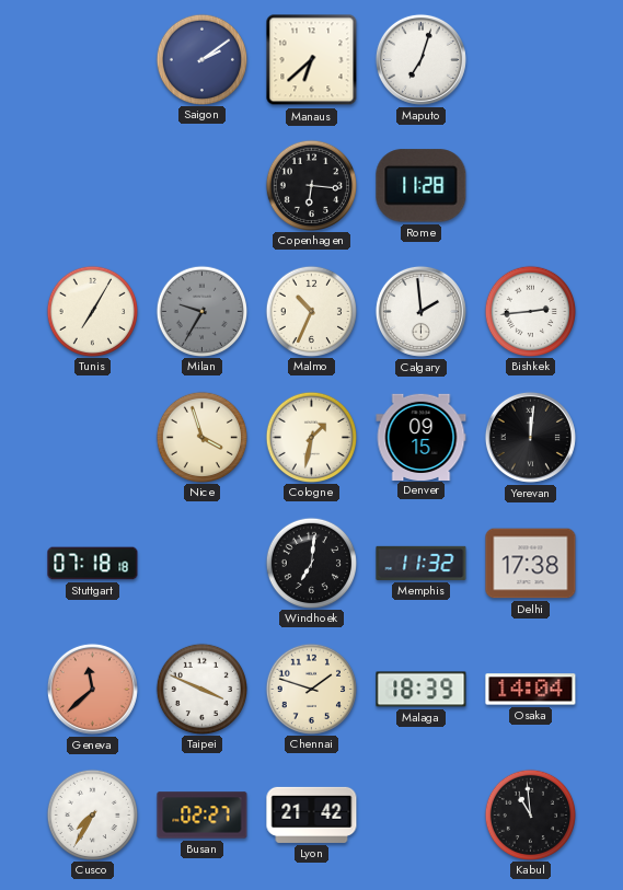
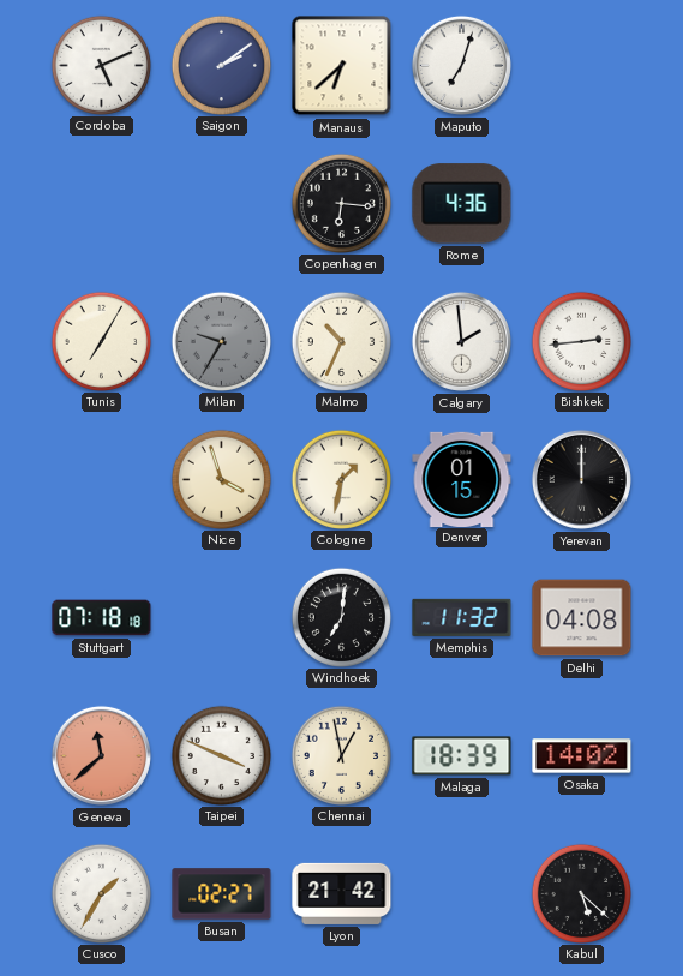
Cordoba: none -> 5:11 (101, 65)
Rome: 11:28 -> 4:36 (462, 204)
Denver: 09:15 -> 01:15 (462, 479)
Yerevan: 12:01 -> 12:00 (581, 479)
Delhi: 17:38 -> 04:08 (582, 618)
Chennai: 1:48 -> 12:58 (341, 755)
Osaka: 14:04 -> 14:02 (582, 756)
Cusco: 7:35 -> 1:35 (101, 893)
Kabul: 10:59 -> 5:22 (581, 893)
